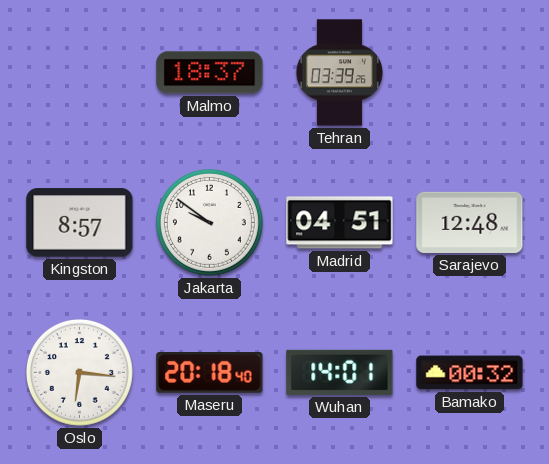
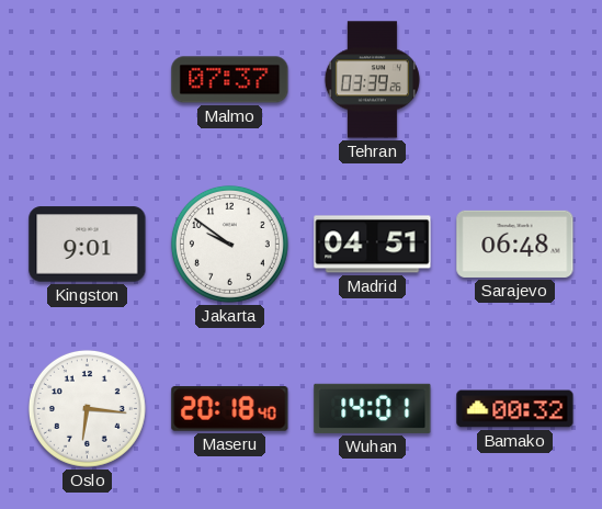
Malmo: 18:37 -> 07:37 (230, 80)
Kingston: 8:57 -> 9:01 (88, 245)
Sarajevo: 12:48 -> 06:48 (515, 244)
